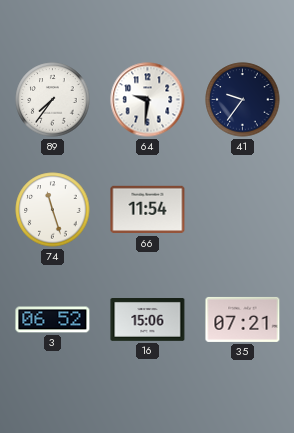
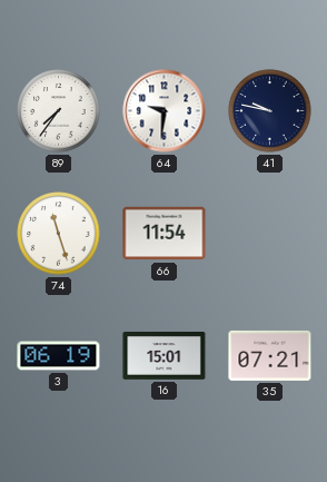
41: 9:36 -> 9:47 (270, 111)
3: 06:52 -> 06:19 (59, 356)
16: 15:06 -> 15:01 (165, 356)
